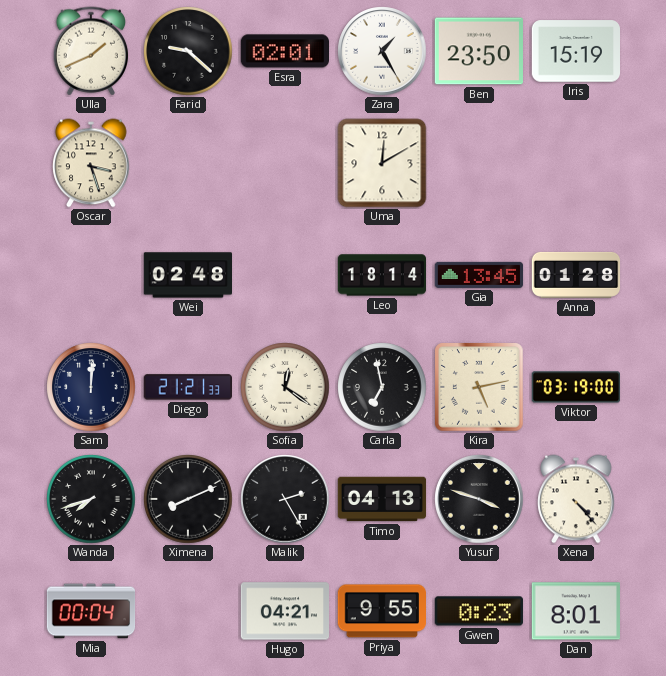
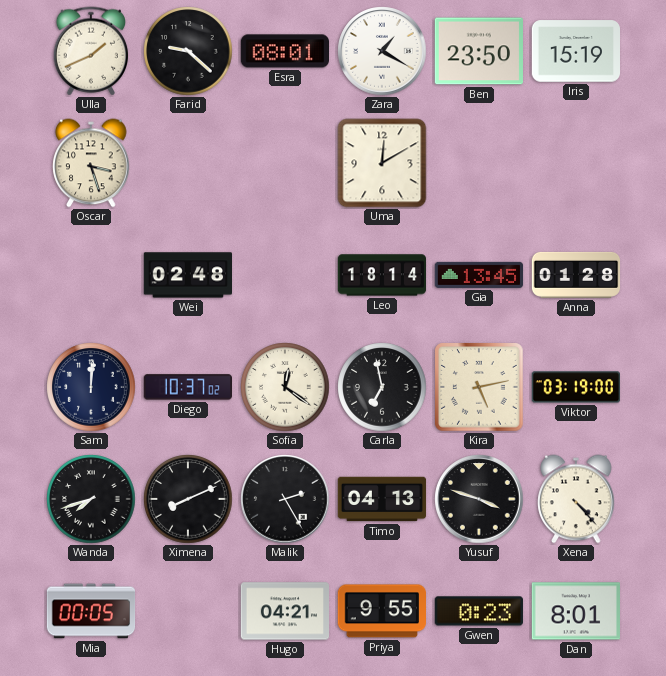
Esra: 02:01 -> 08:01 (284, 51)
Zara: 1:25 -> 1:20 (382, 51)
Diego: 21:21 -> 10:37 (187, 387)
Mia: 00:04 -> 00:05 (91, 611)
